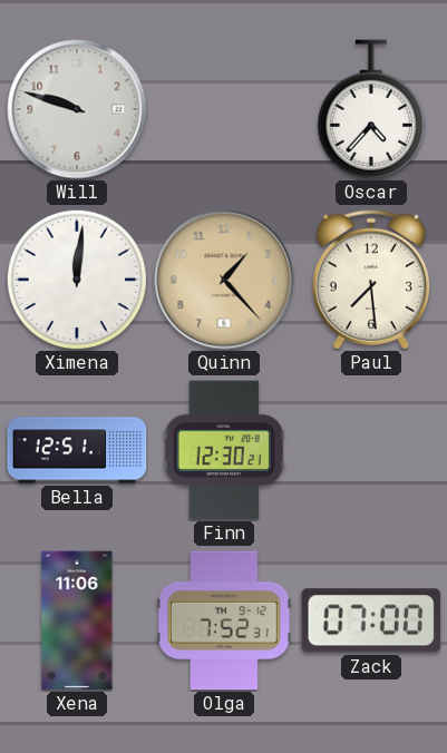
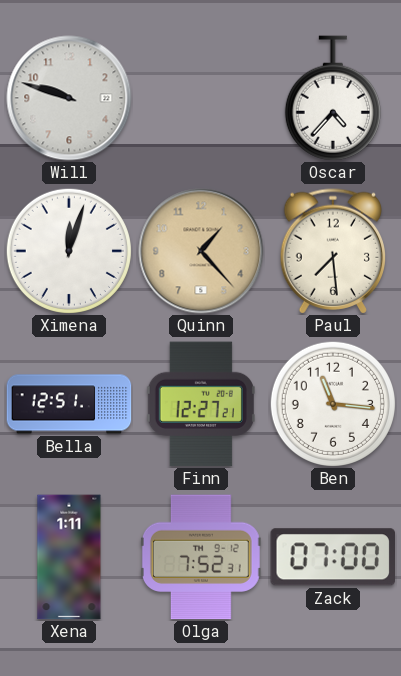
Ximena: 12:01 -> 12:03 (69, 251)
Finn: 12:30 -> 12:27 (201, 404)
Ben: none -> 11:16 (333, 404)
Xena: 11:06 -> 1:11 (69, 557)
